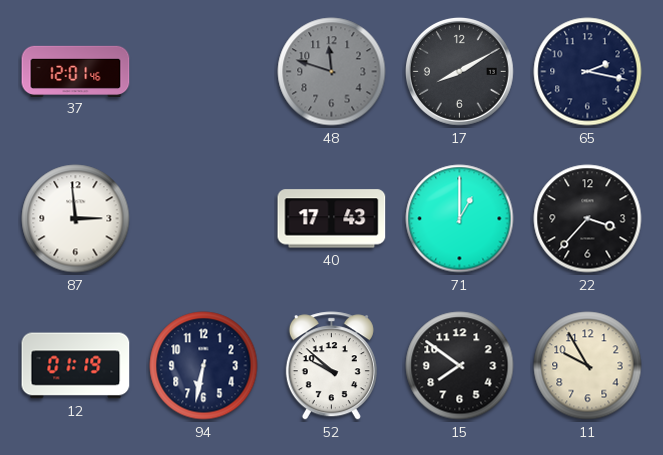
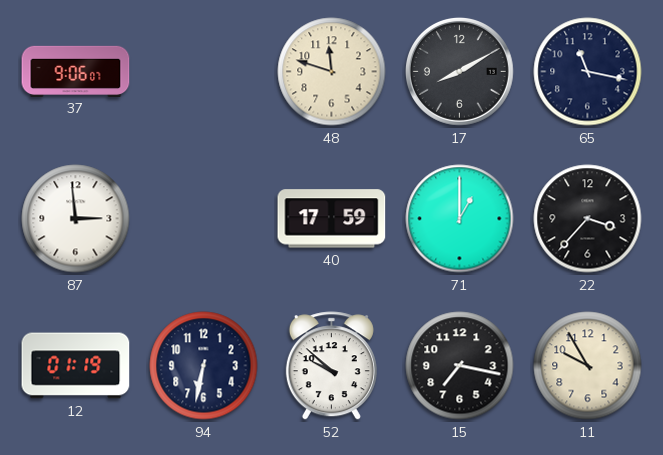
37: 12:01 -> 9:06 (76, 71)
48 dial: grey -> cream (332, 72)
65: 2:17 -> 11:17 (588, 72)
40: 17:43 -> 17:59 (332, 219)
15: 7:51 -> 7:17 (460, 366)
